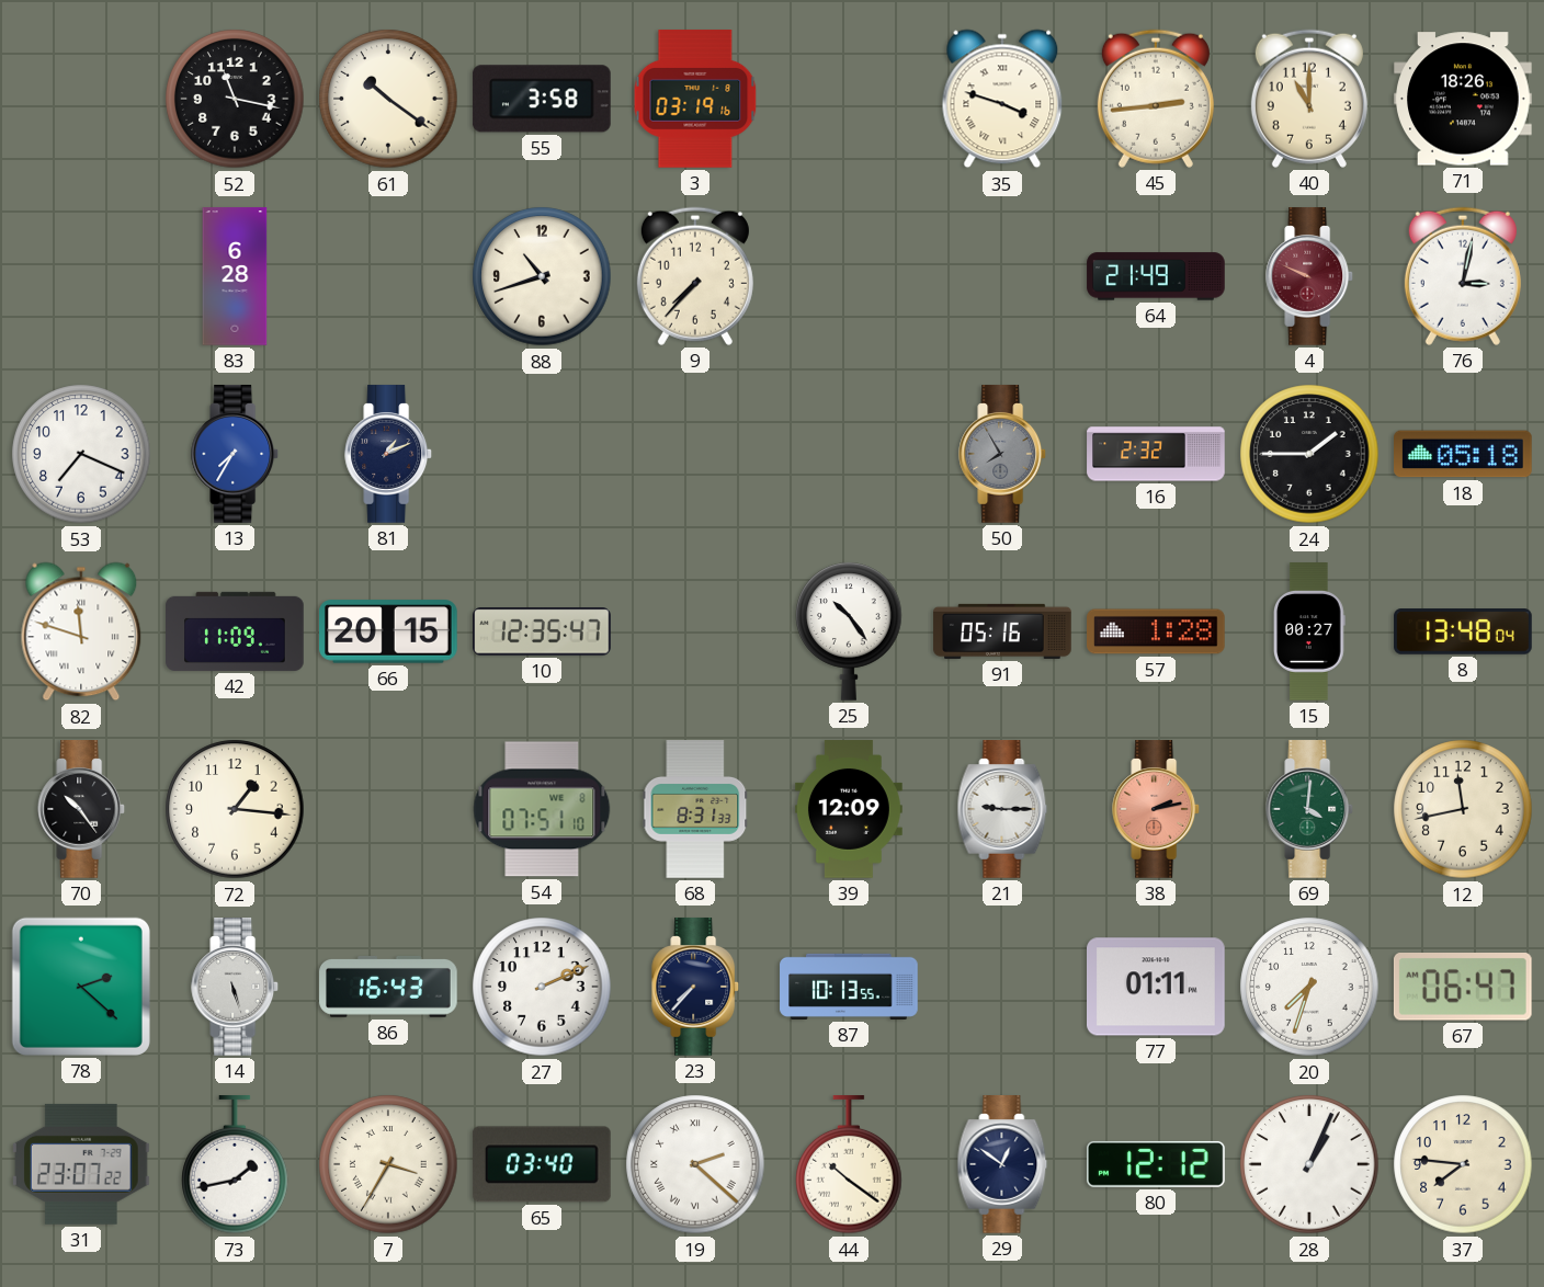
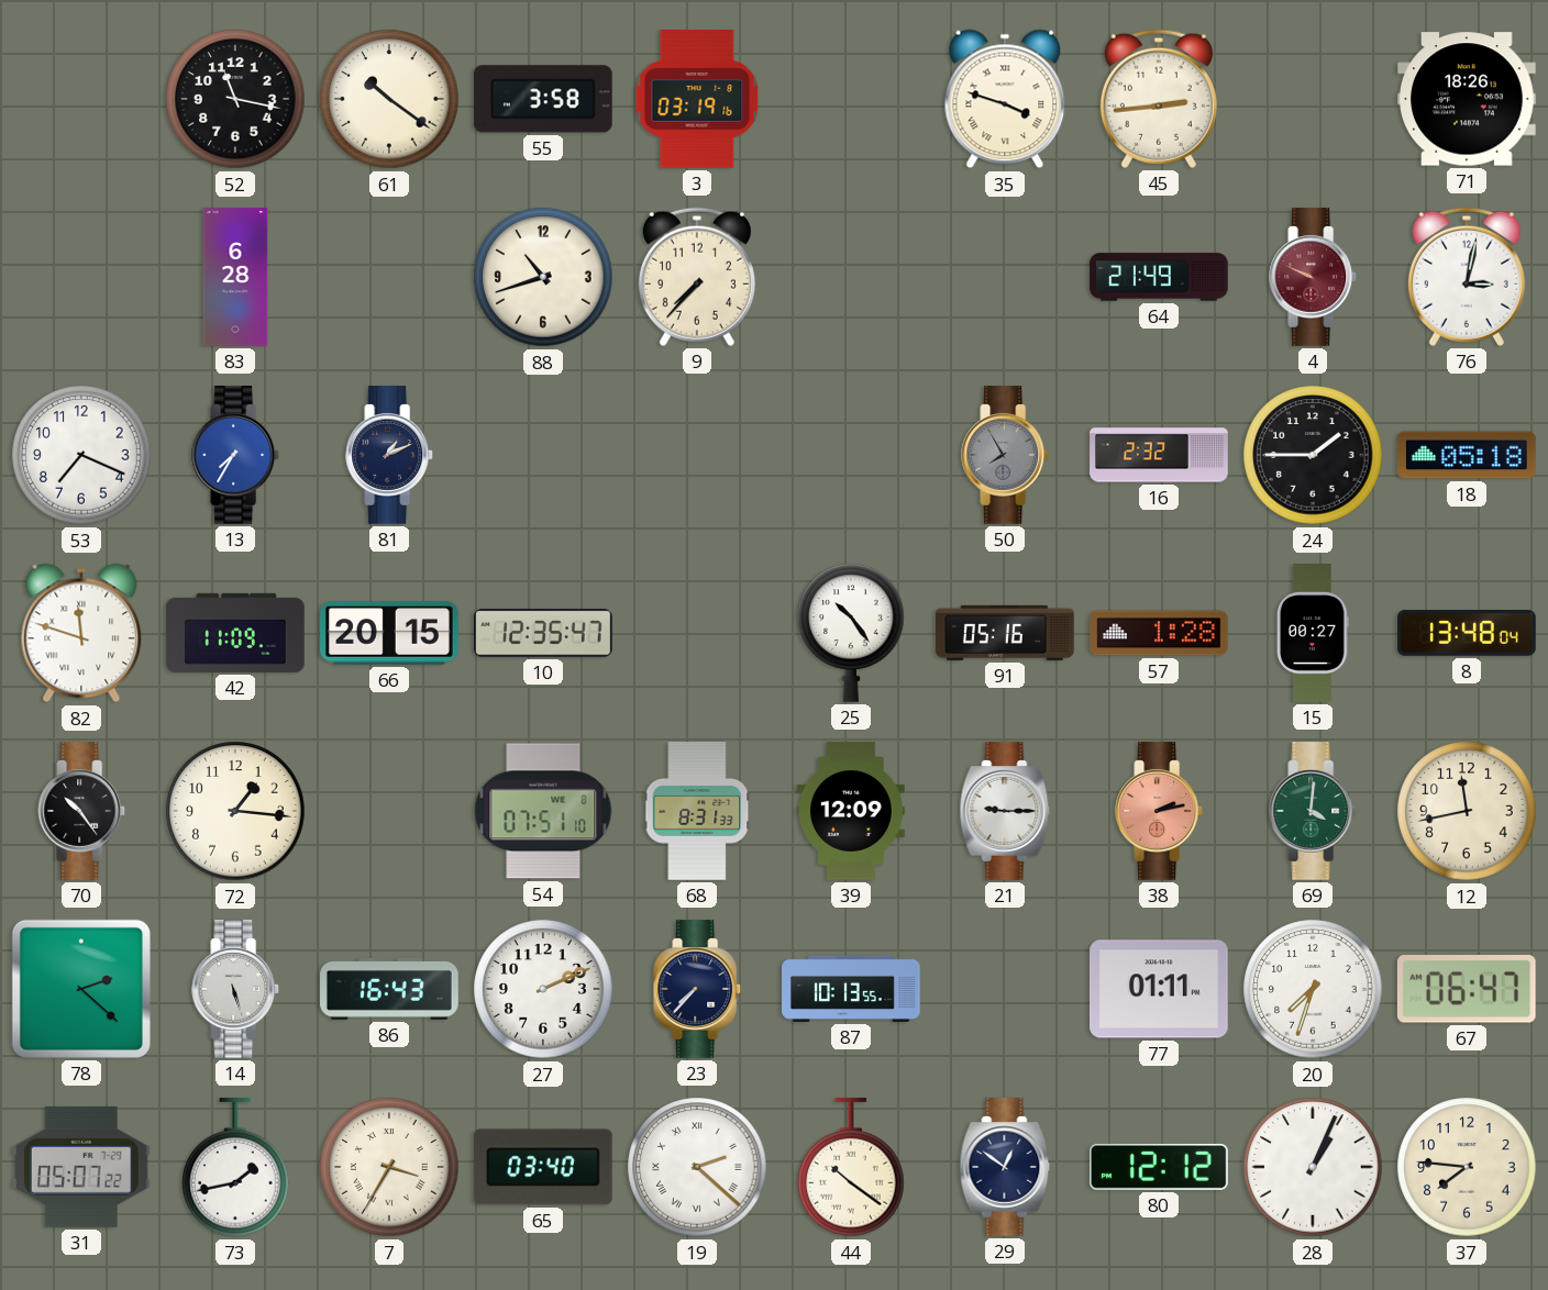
40: 11:00 -> none (1309, 99)
31: 23:07 -> 05:07 (82, 1167)
